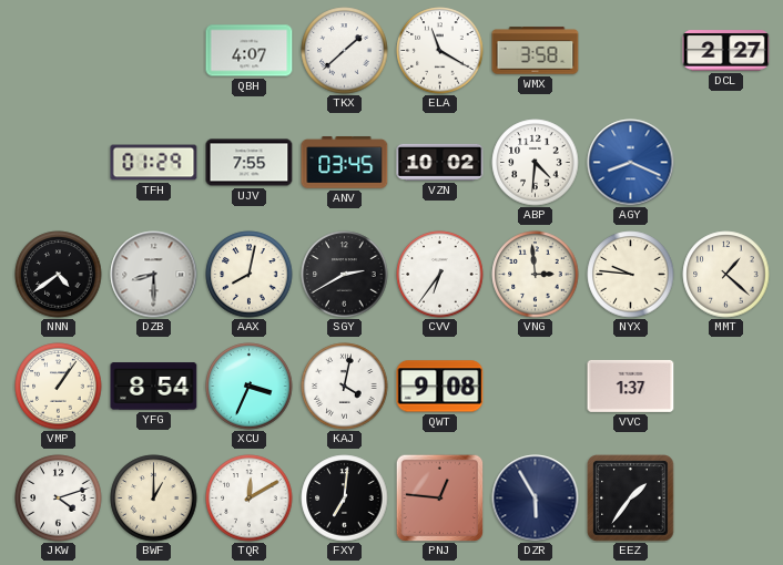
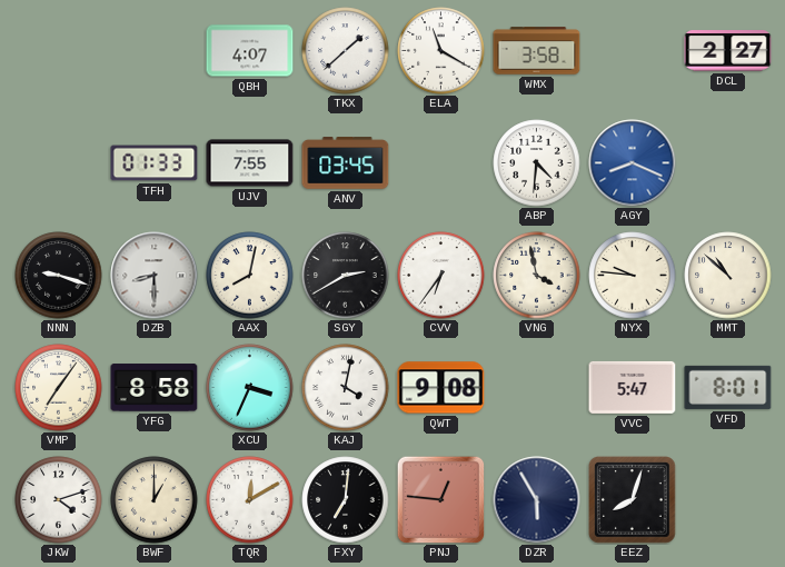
TFH: 01:29 -> 01:33 (155, 163)
VZN: 10:02 -> none (440, 162)
NNN: 4:39 -> 9:18 (59, 276)
VNG: 2:59 -> 3:58 (537, 276)
MMT: 1:22 -> 10:52 (728, 276)
VMP: 1:06 -> 7:06 (59, 388)
YFG: 8:54 -> 8:58 (155, 388)
VVC: 1:37 -> 5:47 (633, 387)
VFD: none -> 8:01 (728, 387)
EEZ: 1:36 -> 8:03 (633, 500)
